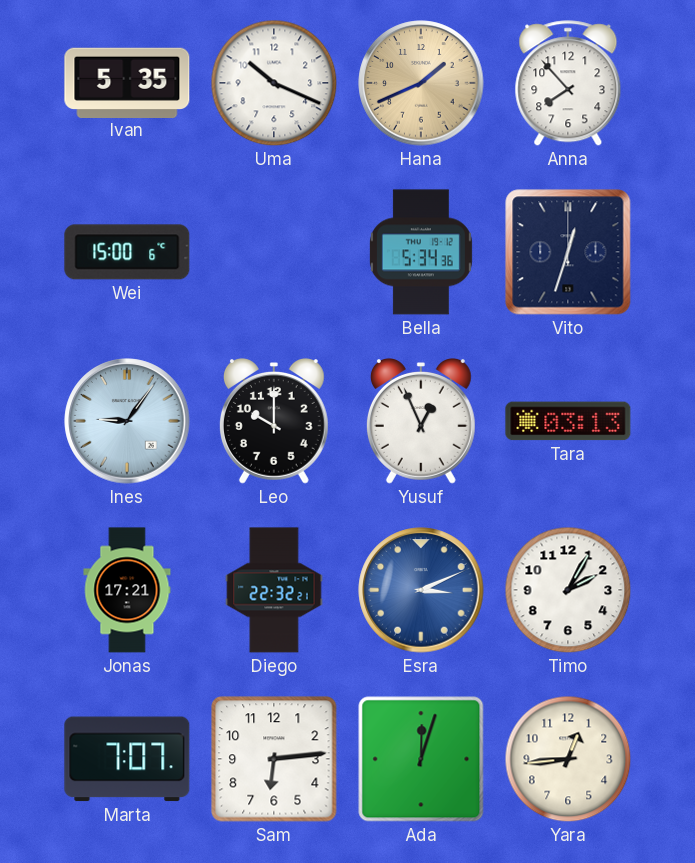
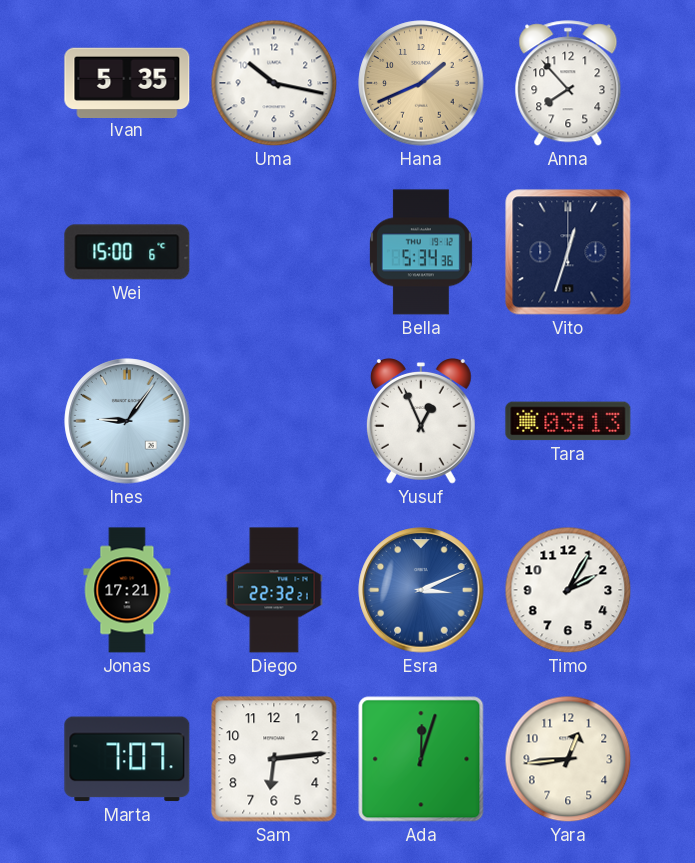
Uma: 10:19 -> 10:17 (274, 83)
Leo: 10:00 -> none (274, 422)
